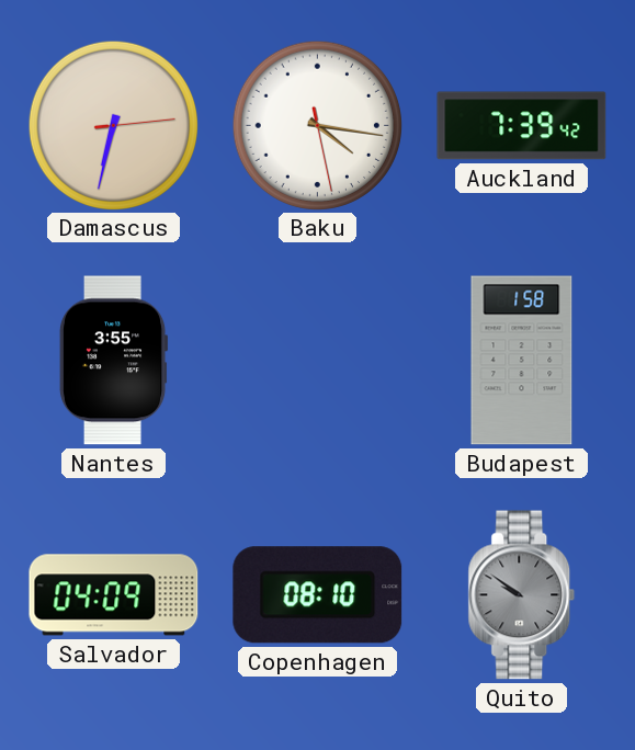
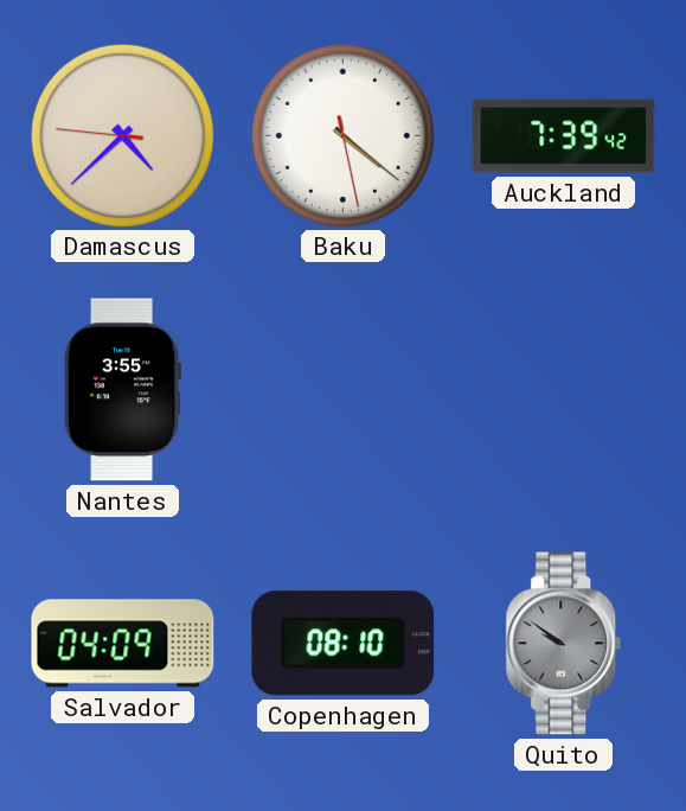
Damascus: 6:32 -> 4:37 (122, 135)
Baku: 4:16 -> 4:21 (342, 135)
Budapest: 1:58 -> none (522, 361)
